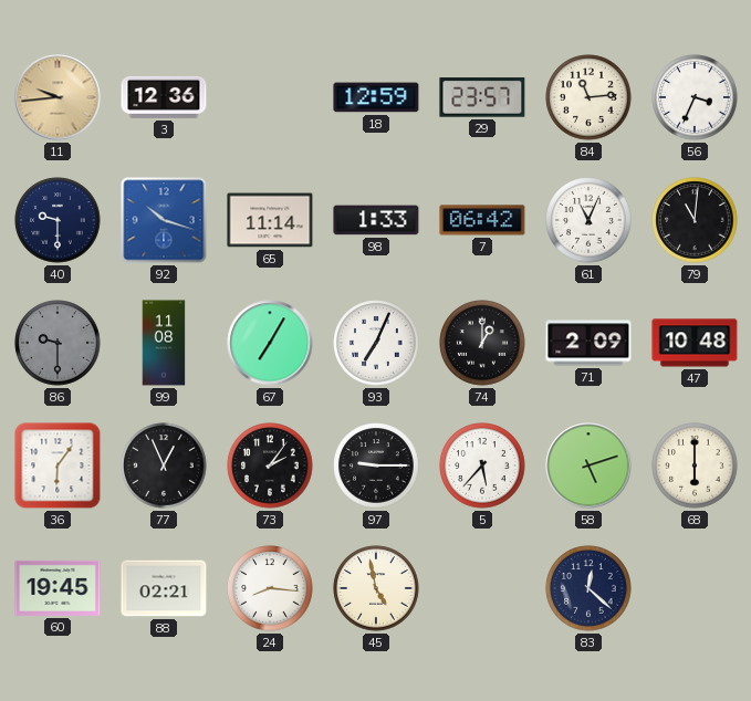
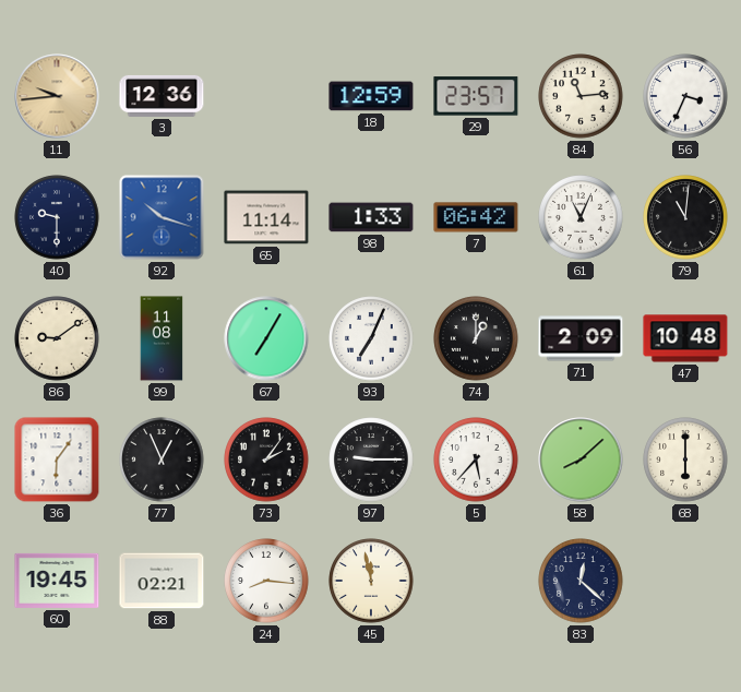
86: 9:30 -> 9:09 (57, 338)
86 dial: grey -> cream (57, 338)
58: 5:12 -> 8:08 (581, 460)
45: 4:58 -> 11:58 (371, 581)
